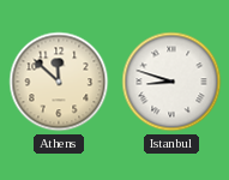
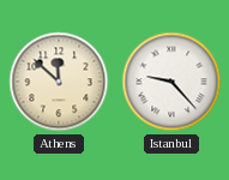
Istanbul: 8:48 -> 9:23 (171, 82)
